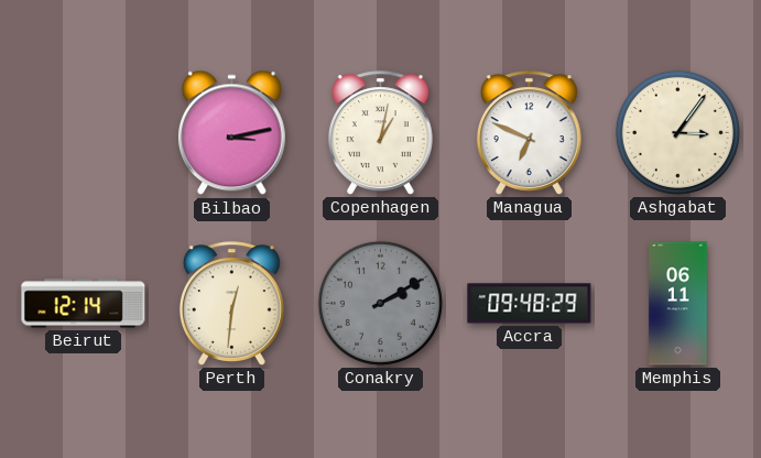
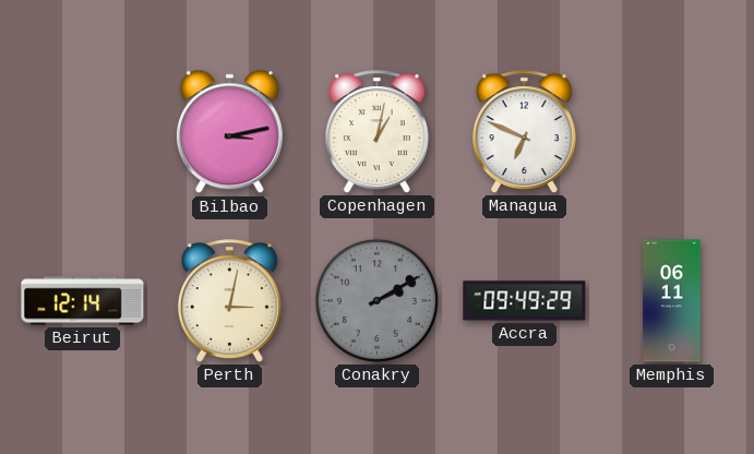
Ashgabat: 3:06 -> none (677, 132)
Perth: 12:31 -> 3:02 (229, 301)
Accra: 09:48 -> 09:49 (525, 301)
